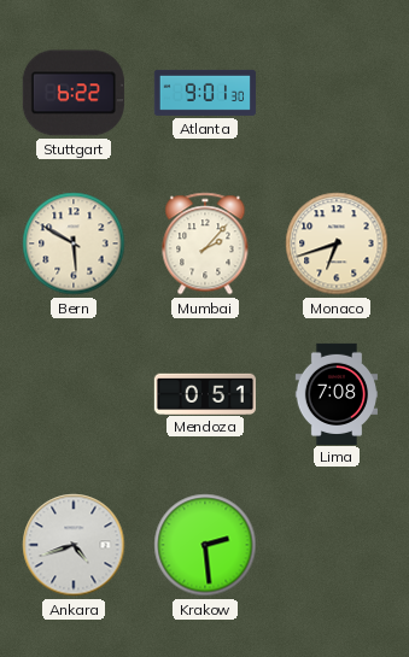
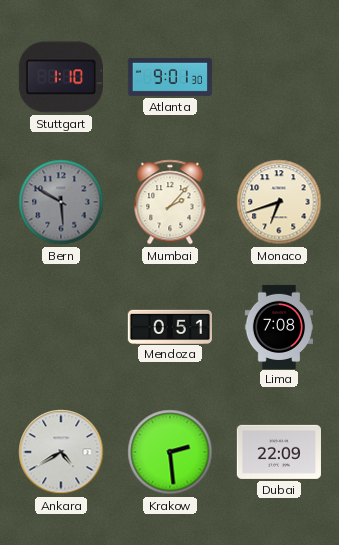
Stuttgart: 6:22 -> 1:10 (61, 77)
Bern dial: cream -> grey (61, 202)
Ankara: 4:42 -> 4:40 (61, 452)
Dubai: none -> 22:09 (279, 452)
